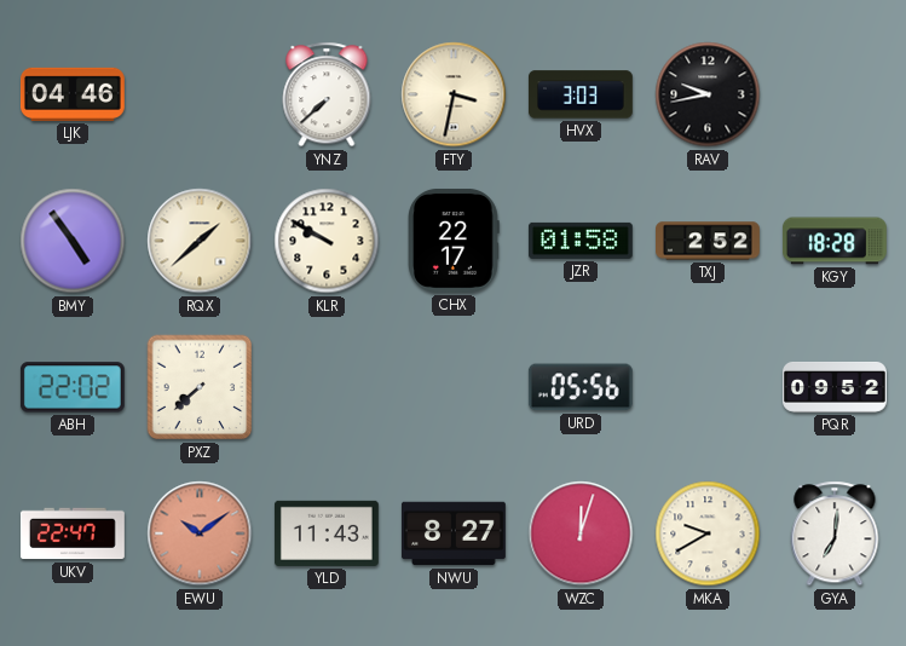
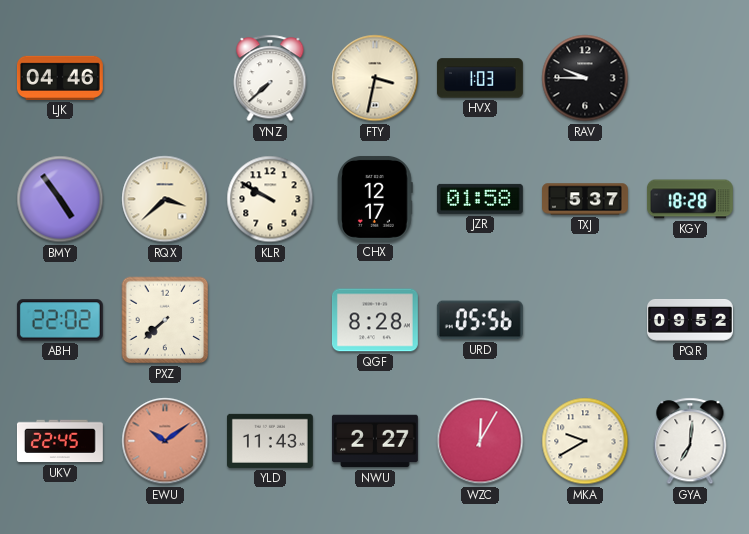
HVX: 3:03 -> 1:03 (480, 78)
RAV: 9:43 -> 9:45 (585, 78)
RQX: 1:38 -> 3:38 (165, 199)
CHX: 22:17 -> 12:17 (376, 199)
TXJ: 2:52 -> 5:37 (586, 199)
QGF: none -> 8:28 (375, 320)
UKV: 22:47 -> 22:45 (60, 441)
NWU: 8:27 -> 2:27 (375, 441)
WZC: 12:03 -> 12:05 (480, 441)
